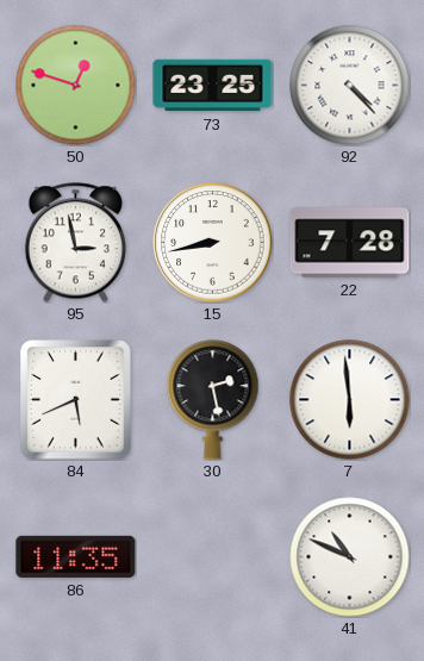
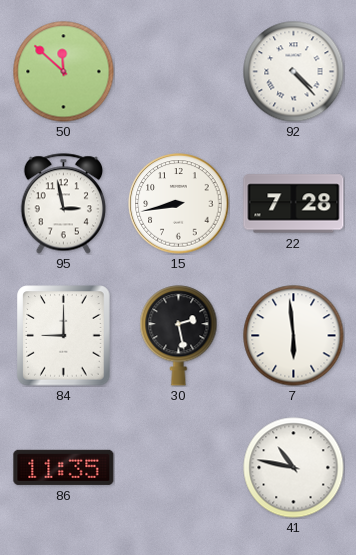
50: 12:48 -> 11:52 (64, 72)
73: 23:25 -> none (213, 86)
84: 5:41 -> 9:00 (64, 336)
41: 10:49 -> 10:47 (294, 468)
